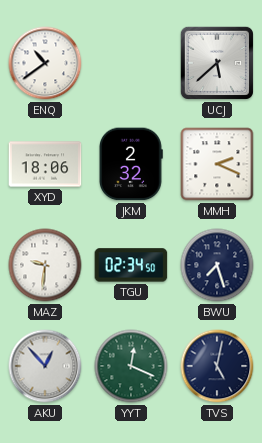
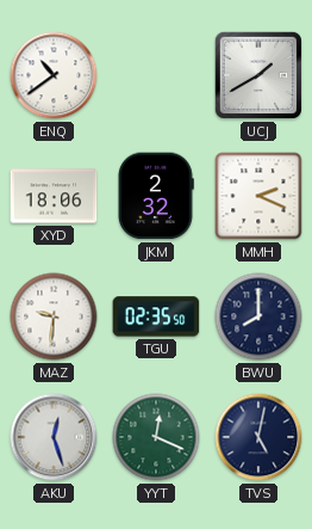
UCJ: 5:38 -> 1:40 (258, 75)
TGU: 02:34 -> 02:35 (156, 316)
BWU: 7:27 -> 8:00 (258, 316)
AKU: 12:53 -> 12:27 (54, 437)
